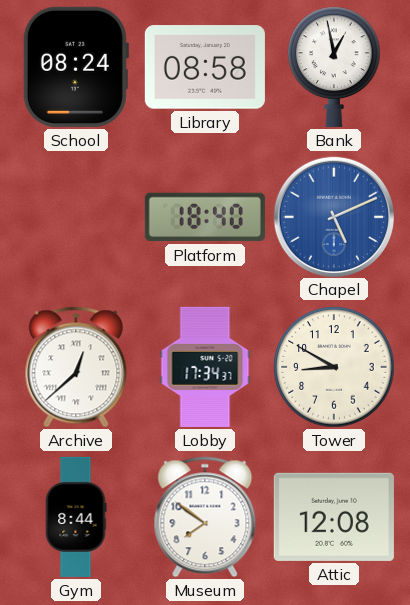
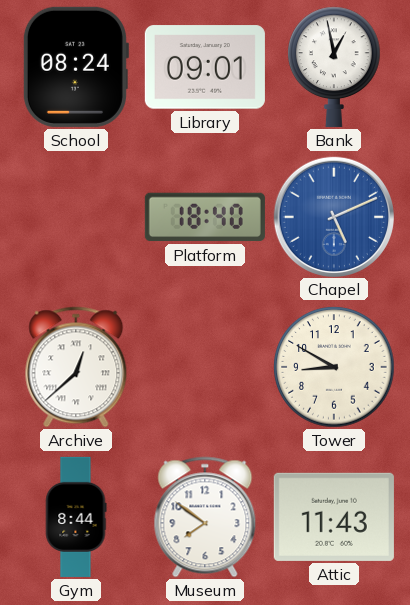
Library: 08:58 -> 09:01 (205, 67)
Lobby: 17:34 -> none (205, 367)
Attic: 12:08 -> 11:43 (334, 517)
